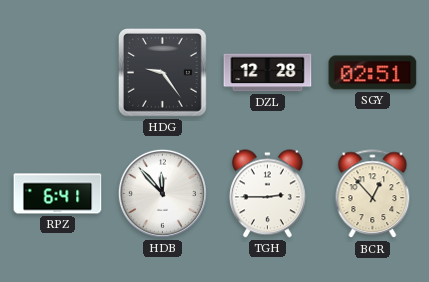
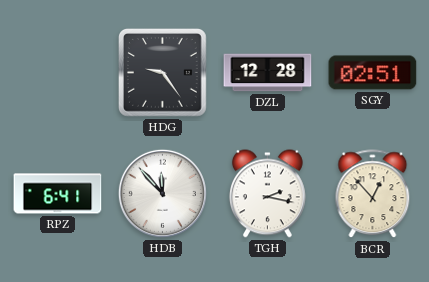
TGH: 2:45 -> 2:17 (267, 194)
